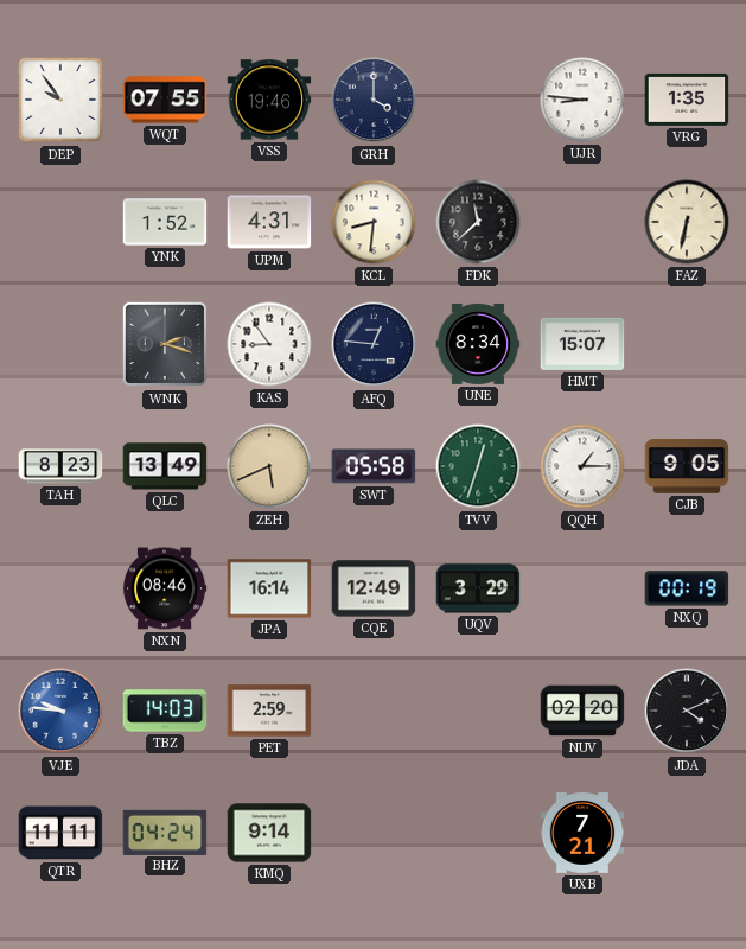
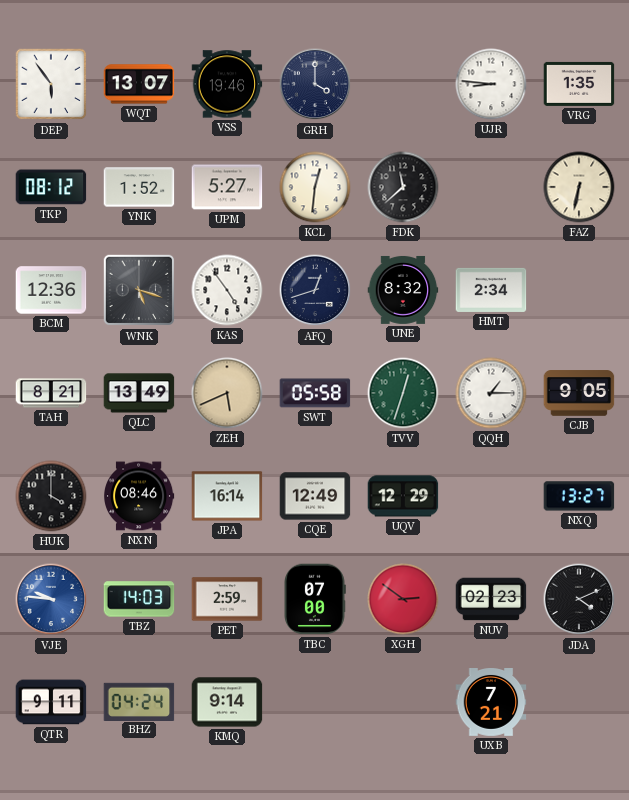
DEP: 9:54 -> 5:54 (51, 84)
WQT: 07:55 -> 13:07 (139, 84)
TKP: none -> 08:12 (51, 187)
UPM: 4:31 -> 5:27 (227, 187)
KCL: 8:31 -> 12:31 (315, 187)
BCM: none -> 12:36 (51, 290)
WNK: 2:18 -> 5:18 (139, 290)
KAS: 8:54 -> 4:54 (227, 290)
AFQ: 12:46 -> 12:42 (315, 290)
UNE: 8:34 -> 8:32 (403, 290)
HMT: 15:07 -> 2:34 (491, 290)
TAH: 8:23 -> 8:21 (51, 393)
HUK: none -> 4:00 (51, 496)
UQV: 3:29 -> 12:29 (403, 496)
NXQ: 00:19 -> 13:27 (579, 496)
TBC: none -> 07:00 (315, 599)
XGH: none -> 2:51 (403, 599)
NUV: 02:20 -> 02:23 (491, 599)
QTR: 11:11 -> 9:11 (51, 702)
